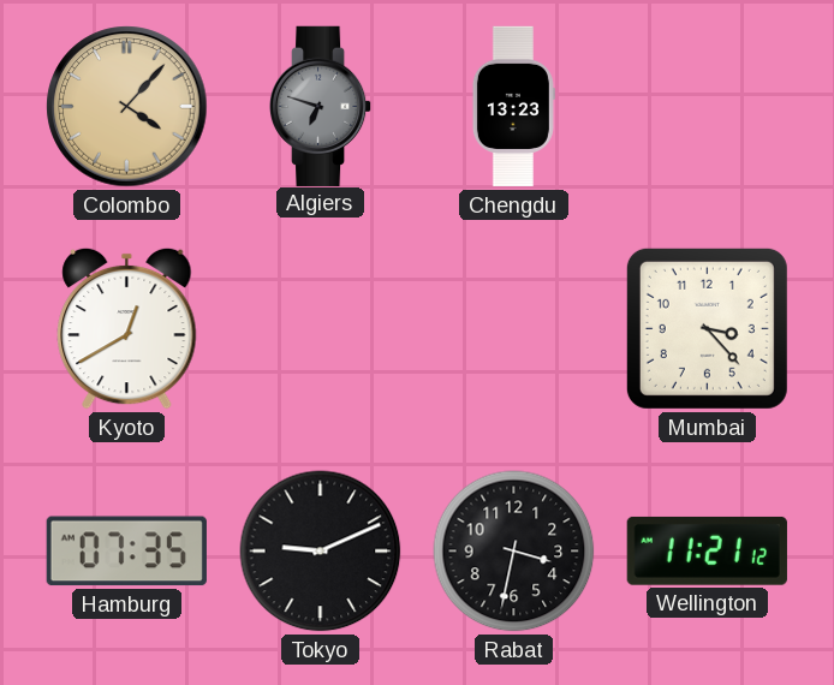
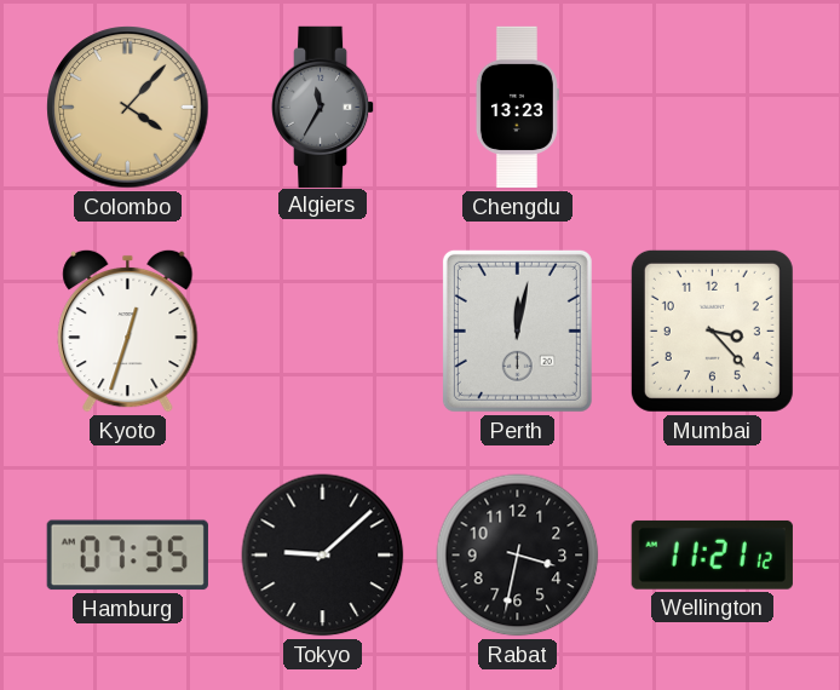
Algiers: 6:48 -> 11:35 (323, 107)
Kyoto: 12:40 -> 12:33 (128, 330)
Perth: none -> 12:02 (517, 330)
Tokyo: 9:11 -> 9:08 (323, 556)
